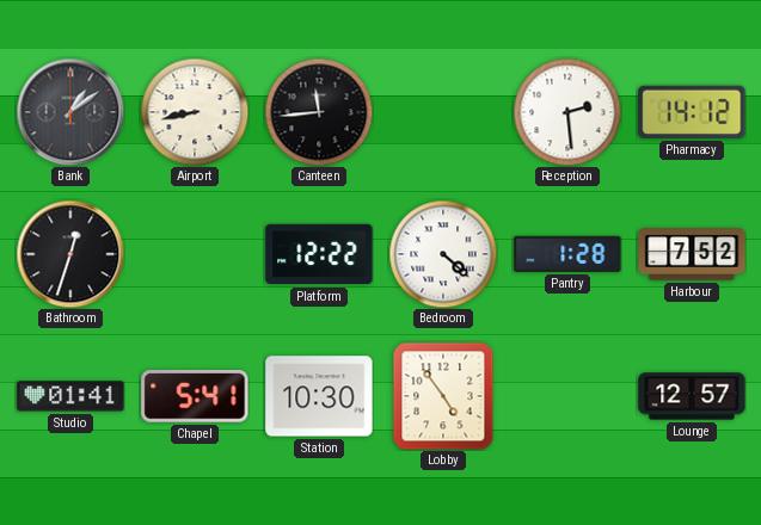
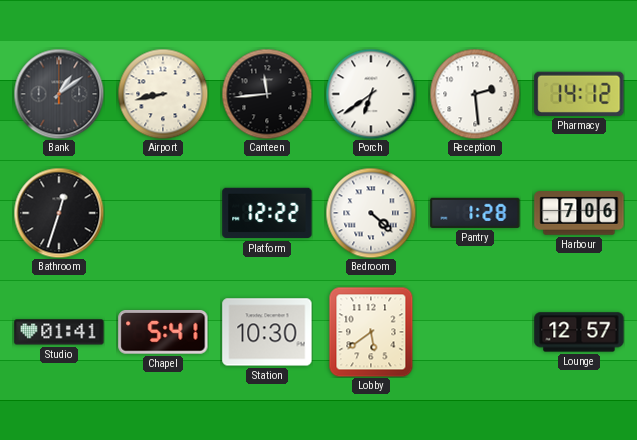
Porch: none -> 6:39 (371, 94)
Harbour: 7:52 -> 7:06 (579, 213)
Lobby: 4:54 -> 5:39 (371, 332)
